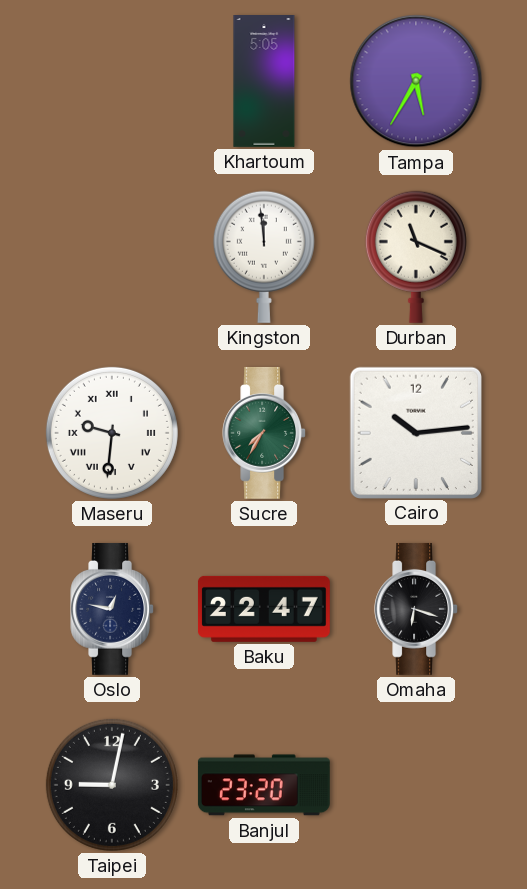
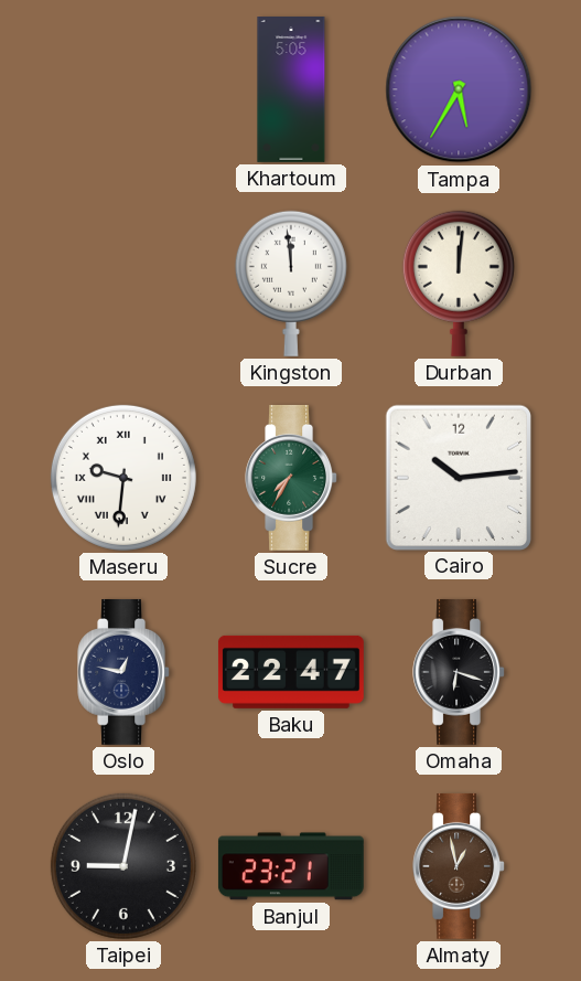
Durban: 11:19 -> 12:01 (459, 284)
Banjul: 23:20 -> 23:21 (291, 866)
Almaty: none -> 12:58 (459, 866)
